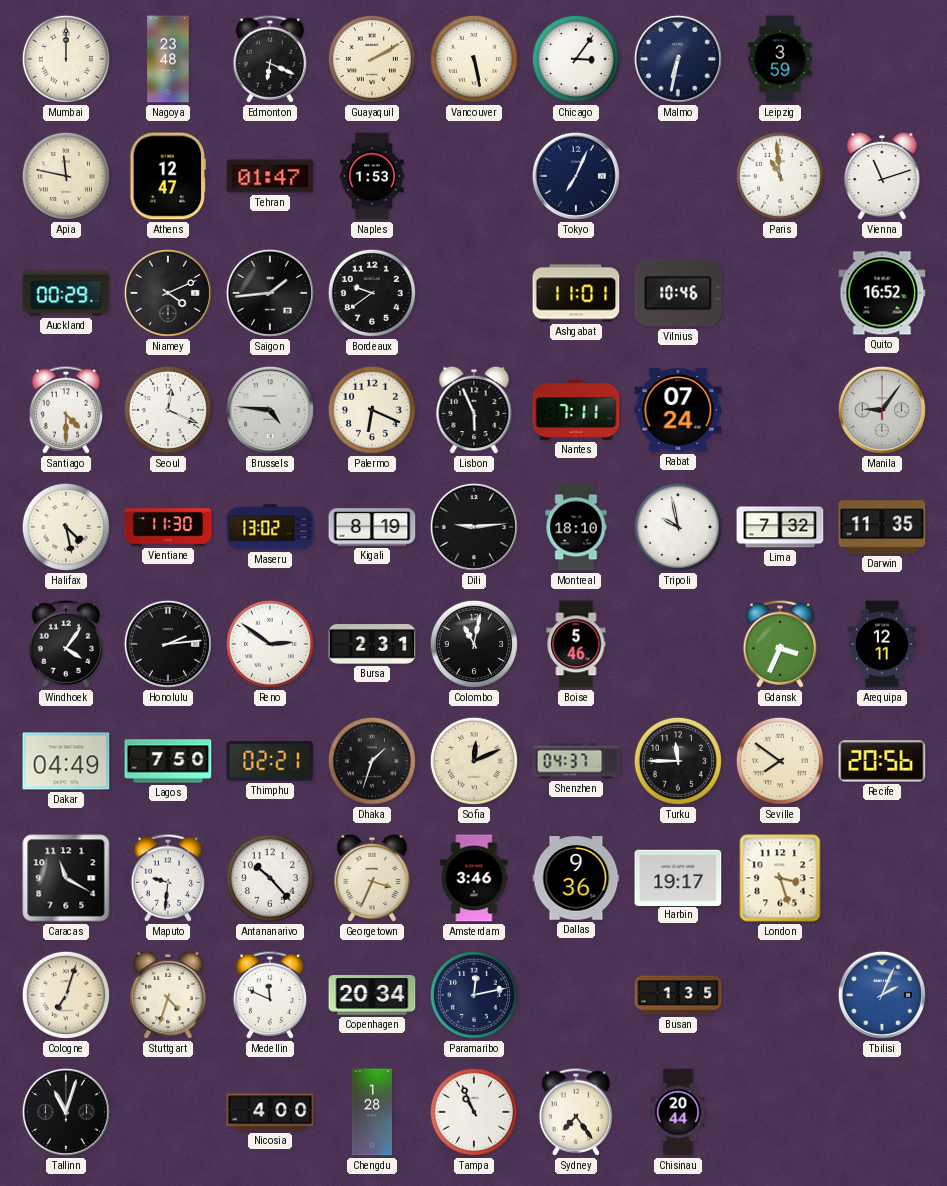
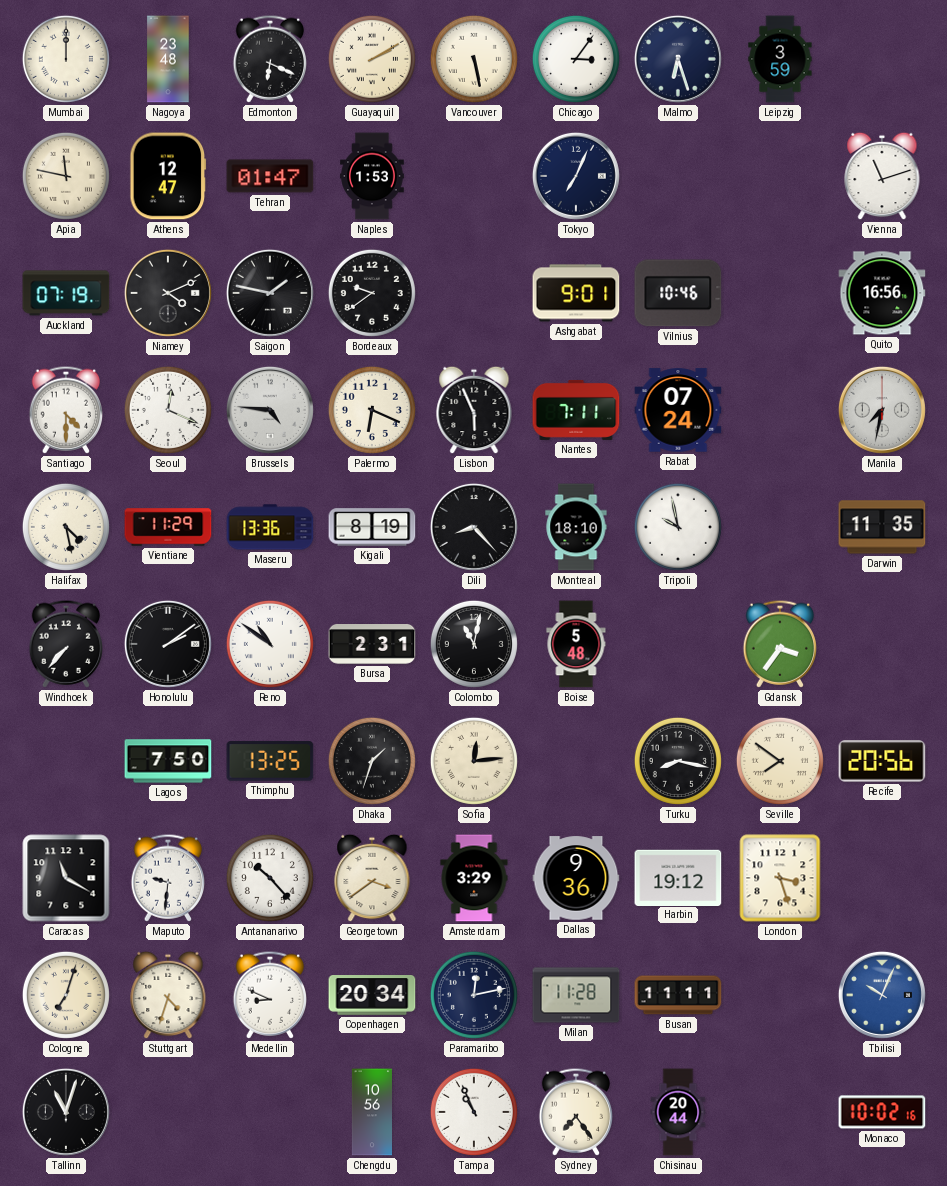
Malmo: 6:32 -> 6:27 (678, 59)
Paris: 10:59 -> none (780, 176)
Auckland: 00:29 -> 07:19 (66, 293)
Saigon: 1:44 -> 1:47 (270, 293)
Ashgabat: 11:01 -> 9:01 (576, 293)
Quito: 16:52 -> 16:56 (882, 293)
Manila: 9:06 -> 7:32 (882, 410)
Vientiane: 11:30 -> 11:29 (168, 527)
Maseru: 13:02 -> 13:36 (270, 527)
Dili: 9:14 -> 8:23 (474, 527)
Lima: 7:32 -> none (780, 527)
Windhoek: 4:06 -> 7:37 (66, 644)
Honolulu: 2:14 -> 2:09 (168, 644)
Reno: 2:51 -> 10:51 (270, 644)
Boise: 5:46 -> 5:48 (576, 644)
Gdansk: 3:34 -> 3:36 (780, 644)
Arequipa: 12:11 -> none (882, 644)
Dakar: 04:49 -> none (66, 761)
Thimphu: 02:21 -> 13:25 (270, 761)
Sofia: 12:11 -> 12:14 (474, 761)
Shenzhen: 04:37 -> none (576, 761)
Turku: 11:45 -> 8:17 (678, 761)
Georgetown: 3:34 -> 3:39 (372, 878)
Amsterdam: 3:46 -> 3:29 (474, 878)
Harbin: 19:17 -> 19:12 (678, 877)
Medellin: 11:49 -> 8:49 (270, 995)
Milan: none -> 11:28 (576, 995)
Busan: 1:35 -> 11:11 (678, 995)
Tbilisi: 2:04 -> 10:04 (882, 995)
Nicosia: 4:00 -> none (270, 1112)
Chengdu: 1:28 -> 10:56 (371, 1112)
Monaco: none -> 10:02 (882, 1112)
